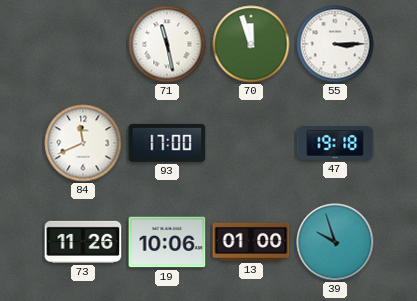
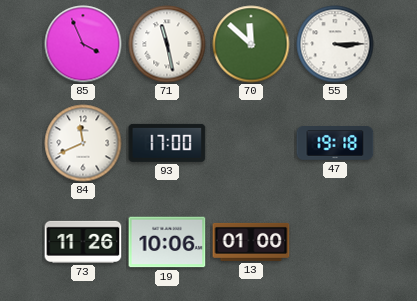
85: none -> 3:56 (83, 44)
70: 11:57 -> 11:52 (251, 44)
39: 9:57 -> none (335, 242)
